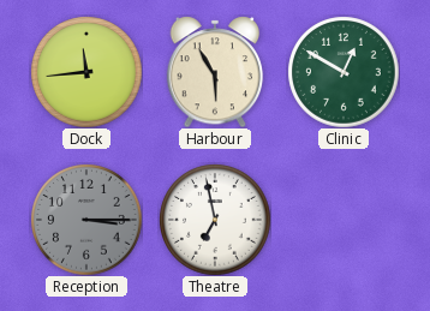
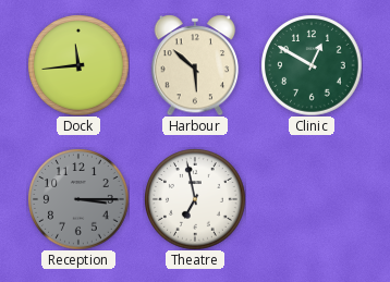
Harbour: 5:55 -> 5:52 (195, 65)
